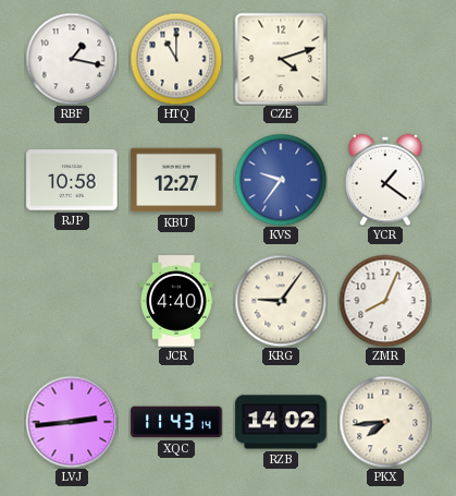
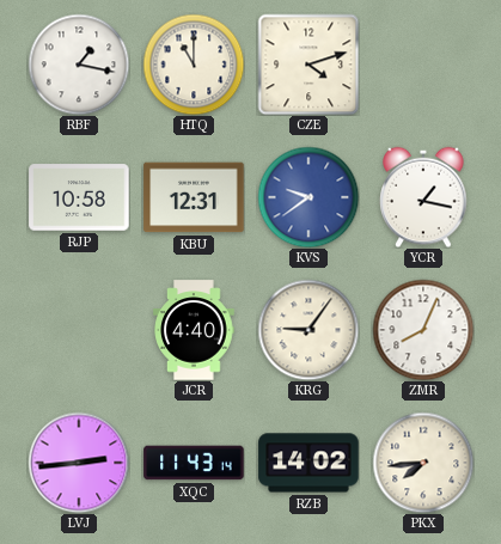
KBU: 12:27 -> 12:31 (194, 197)
KVS: 9:36 -> 9:39 (308, 197)
YCR: 1:21 -> 1:17 (423, 197)
